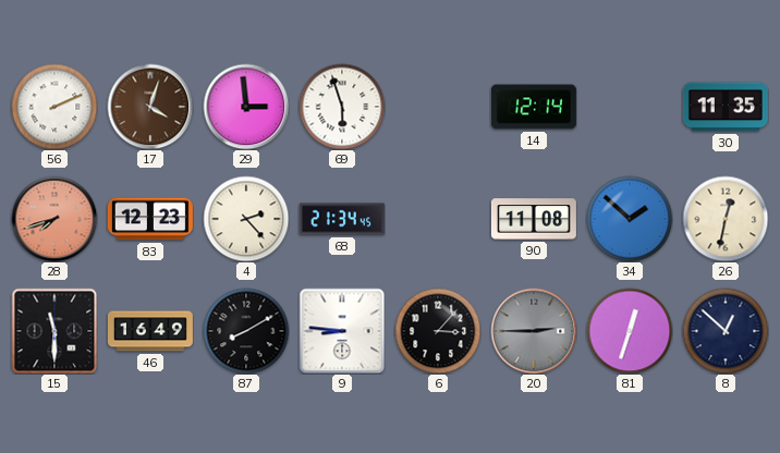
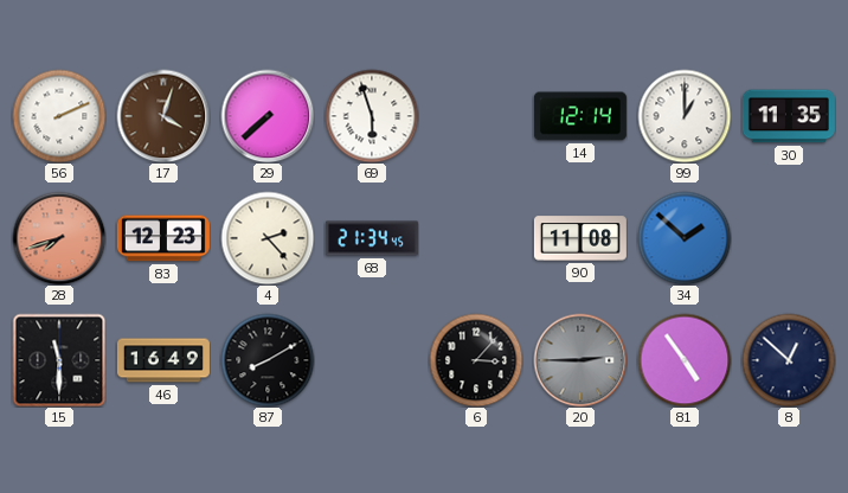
29: 2:59 -> 7:38 (268, 116)
99: none -> 1:00 (685, 116)
26: 12:32 -> none (726, 219)
9: 8:46 -> none (342, 331)
81: 12:33 -> 4:54 (685, 360)
